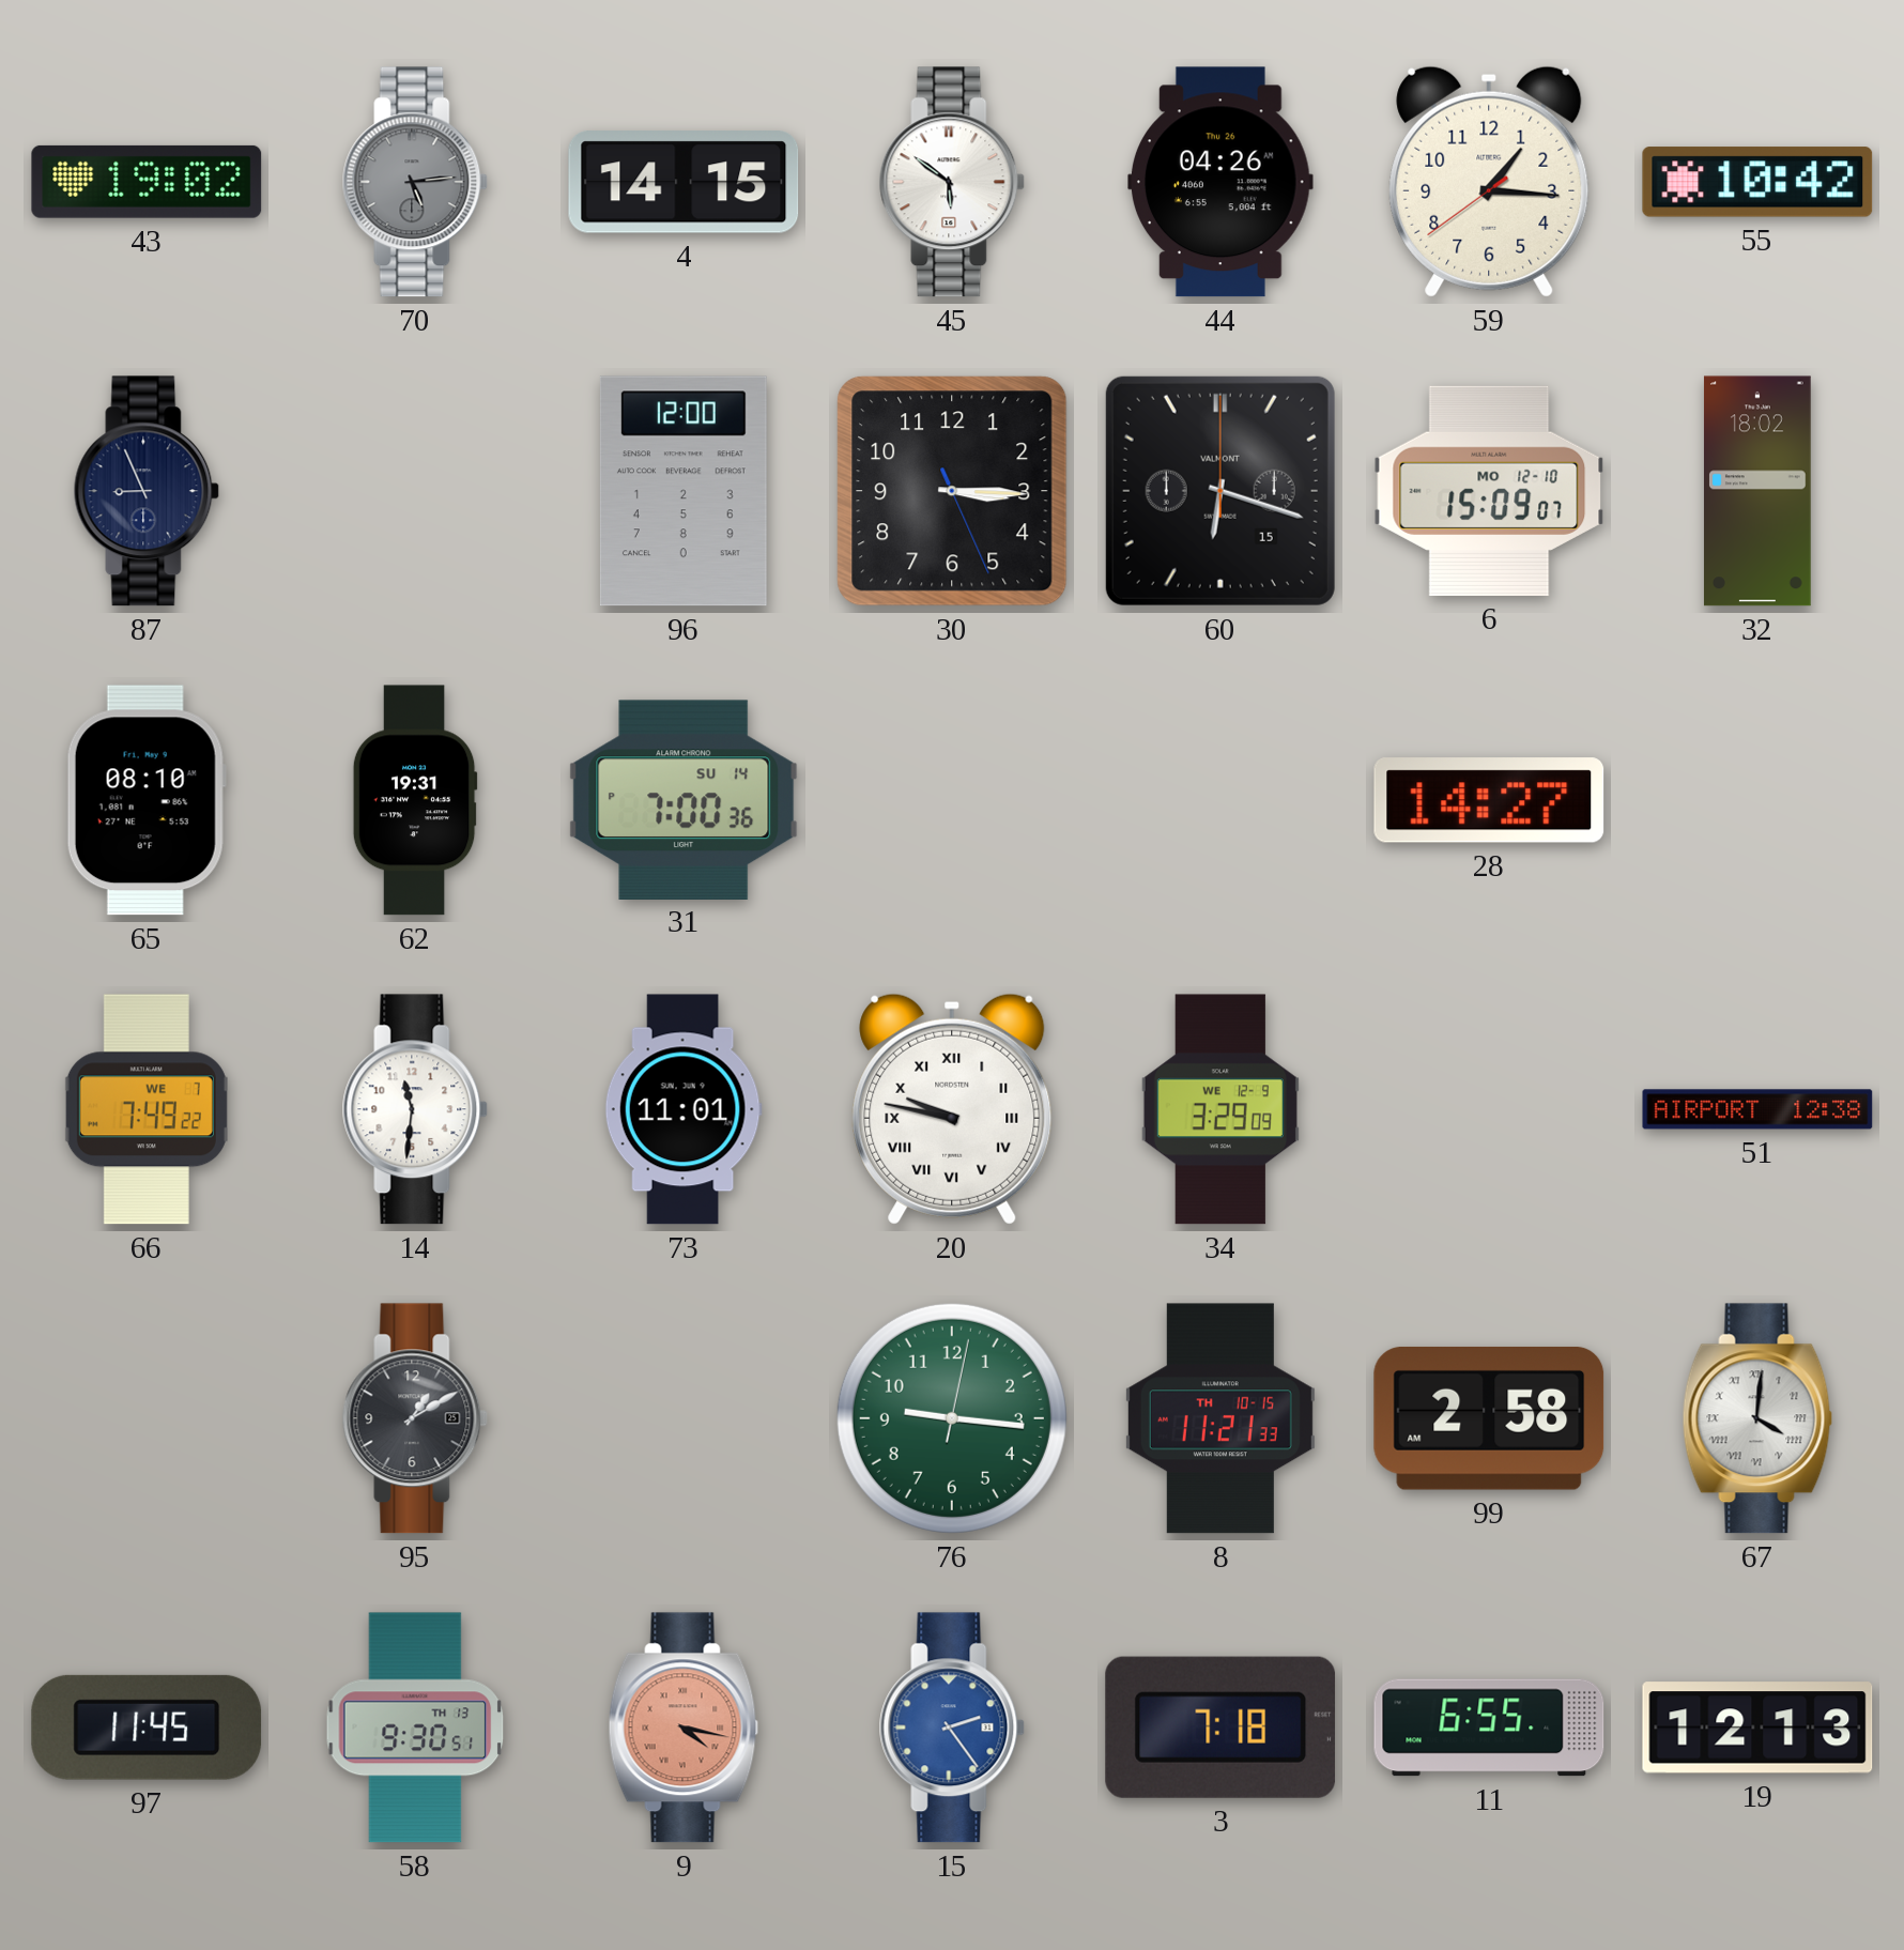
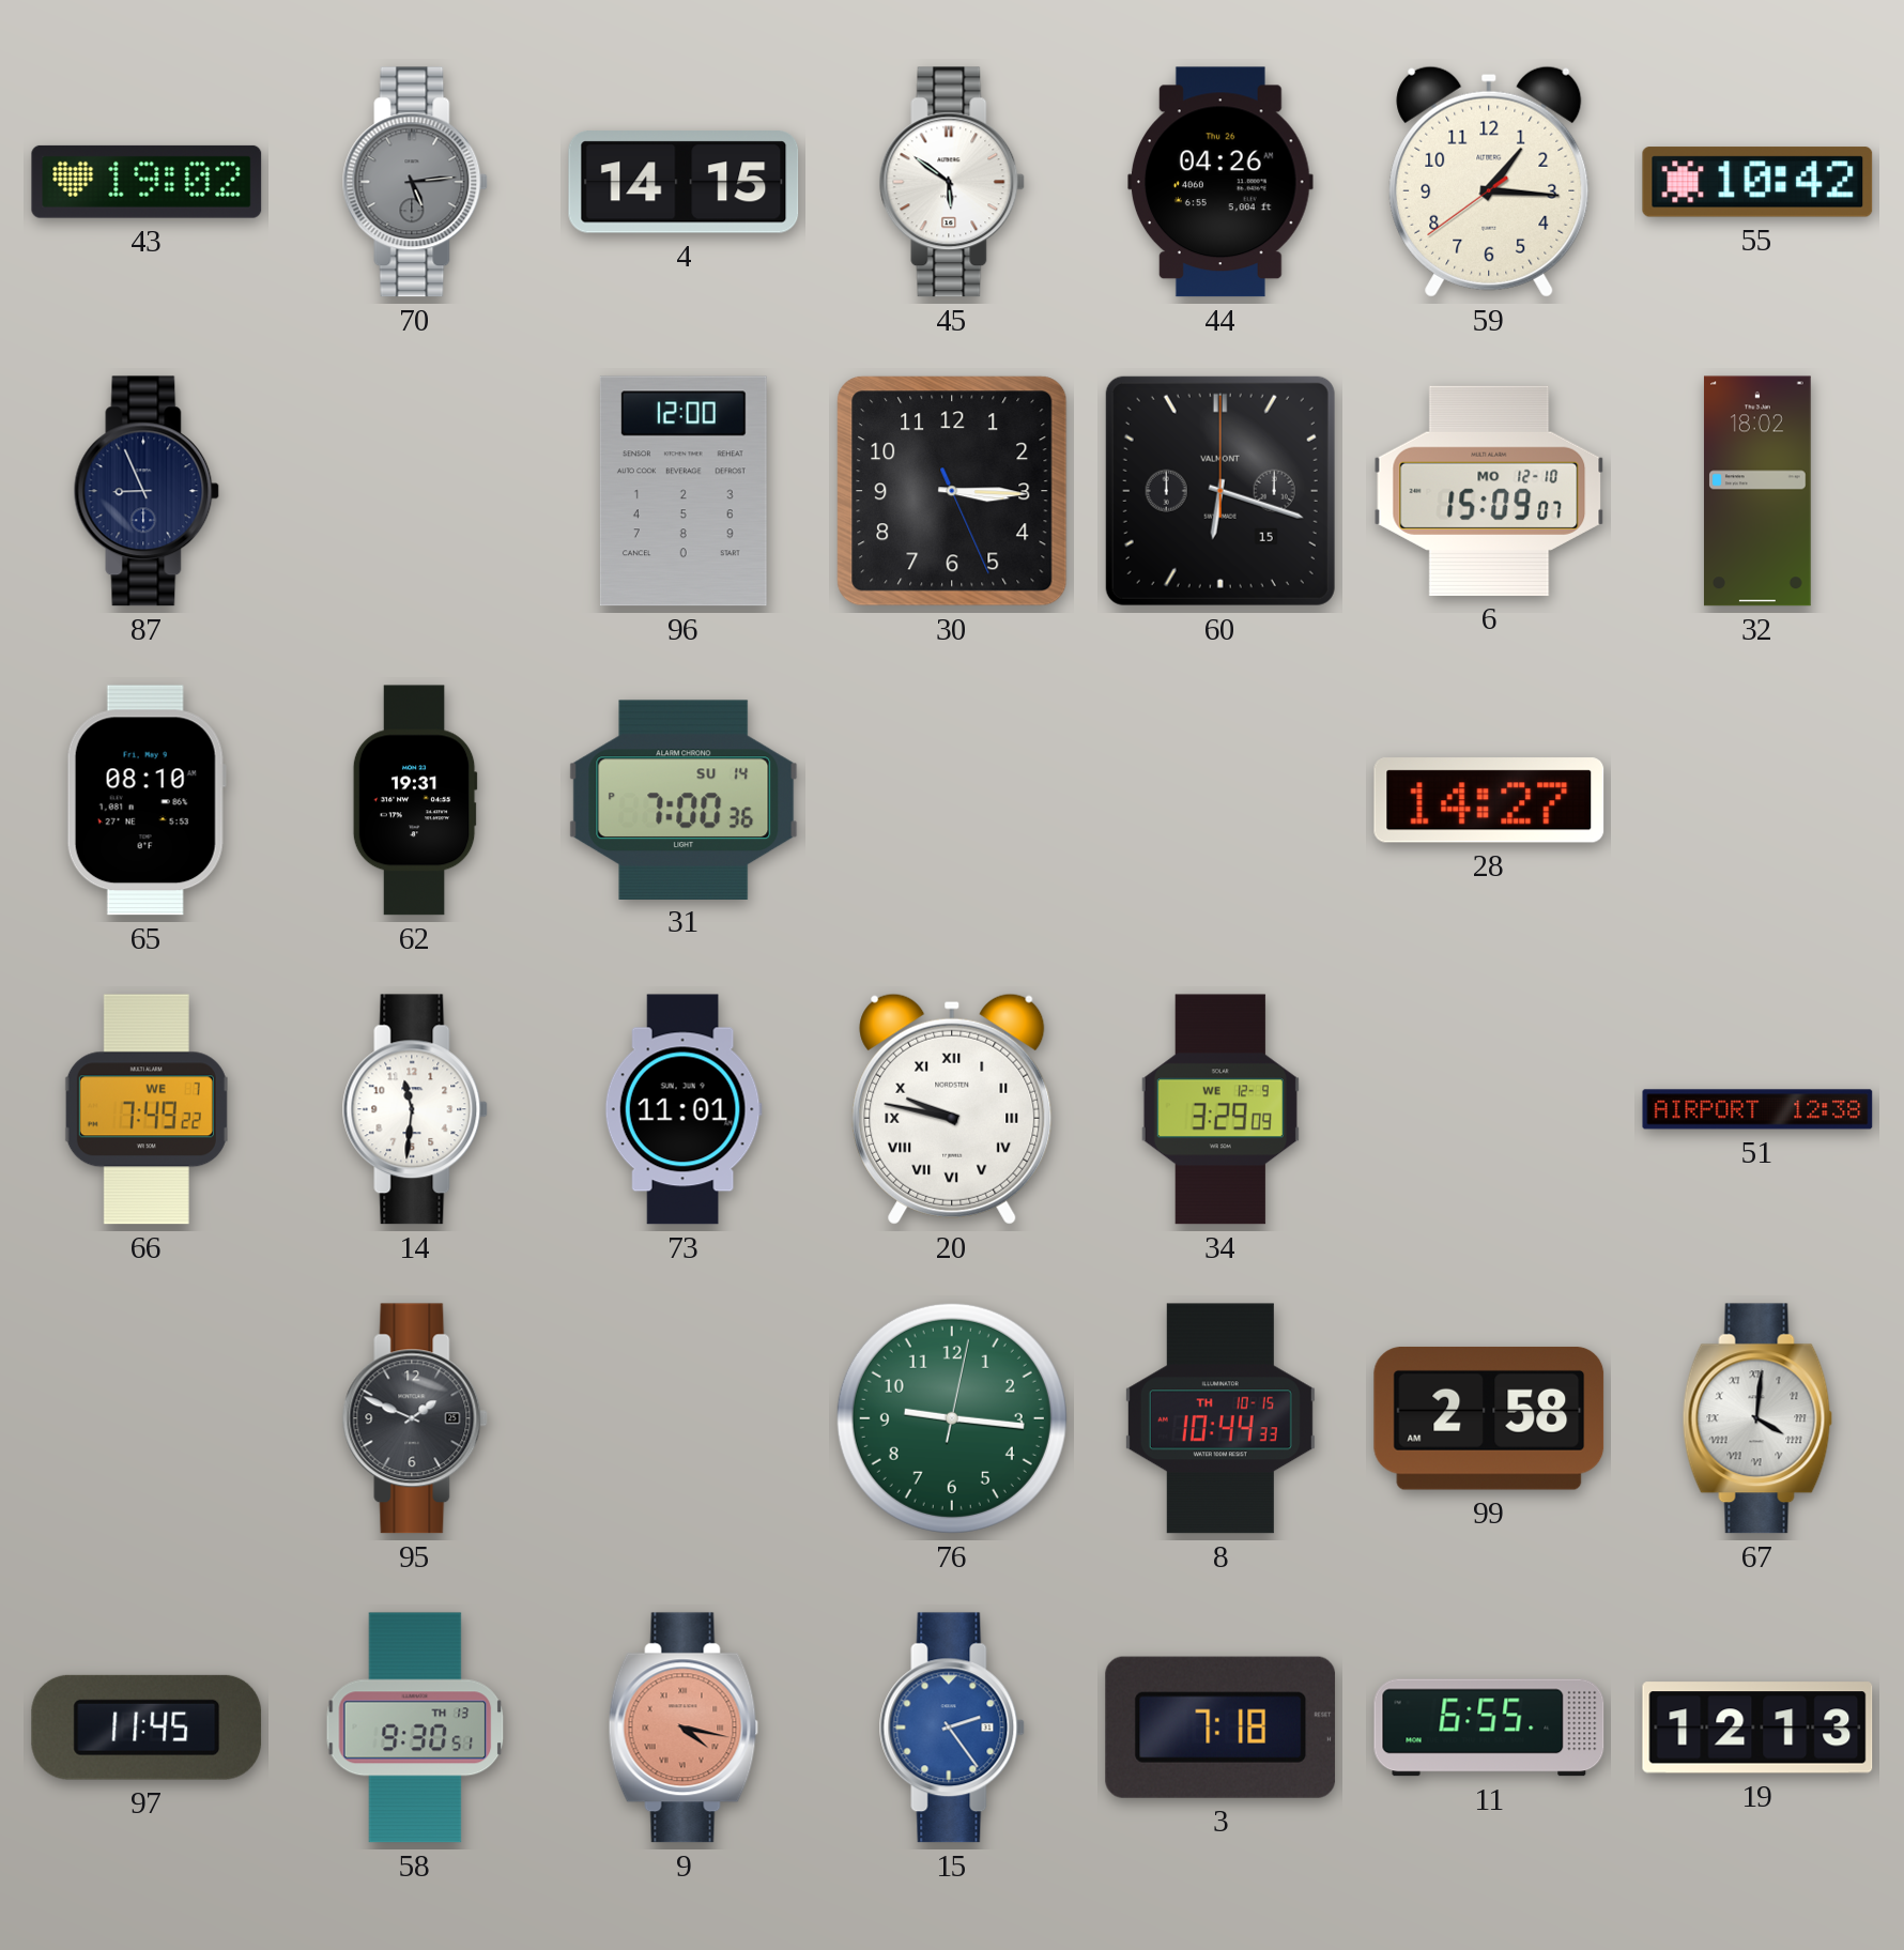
95: 1:10 -> 1:49 (415, 1418)
8: 11:21 -> 10:44 (1220, 1418)
